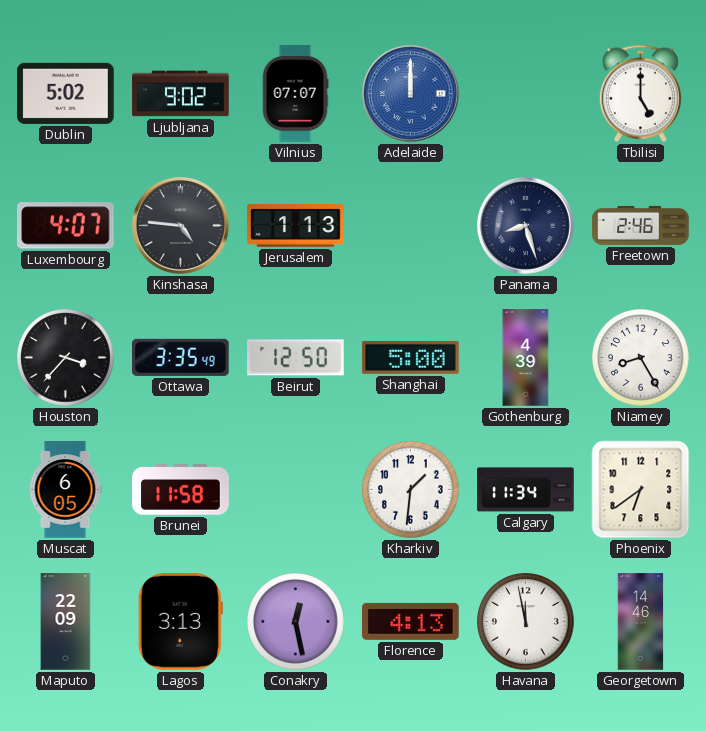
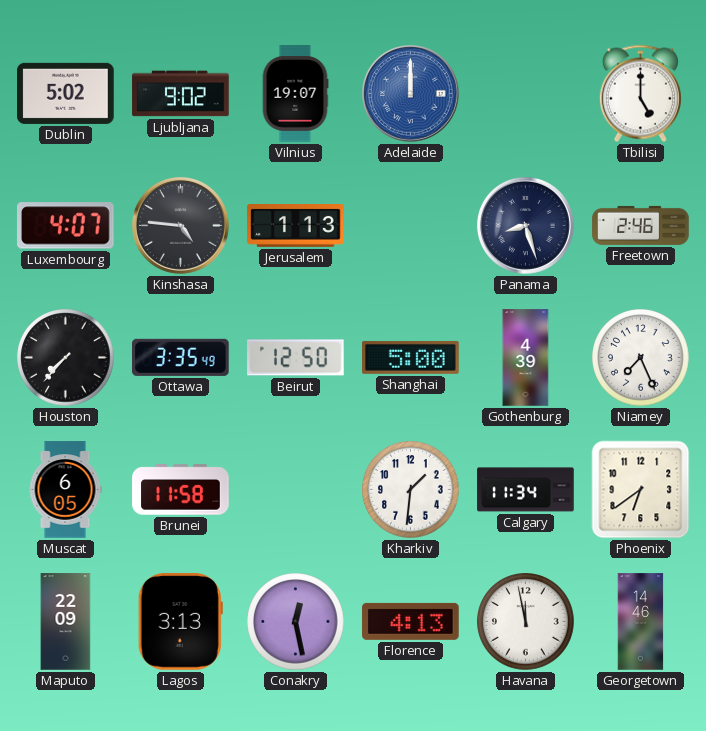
Vilnius: 07:07 -> 19:07 (295, 94)
Houston: 3:37 -> 7:37 (66, 358)
Niamey: 8:25 -> 7:26 (641, 358)
